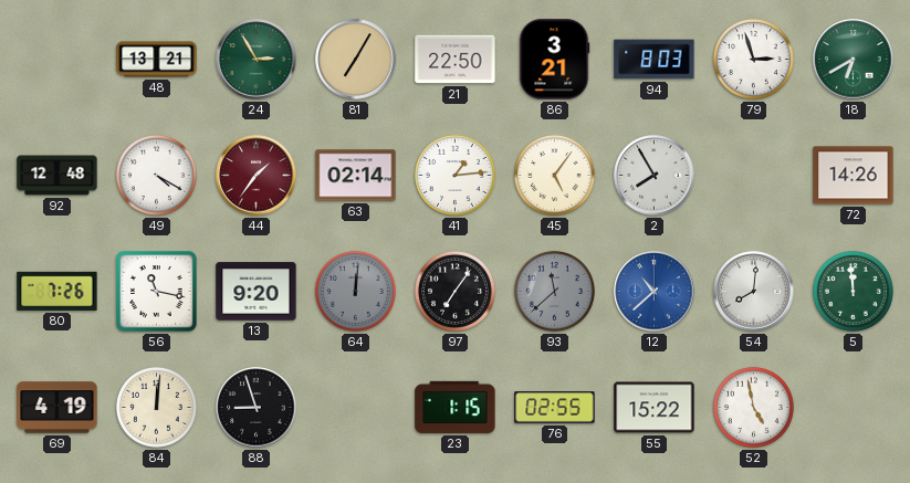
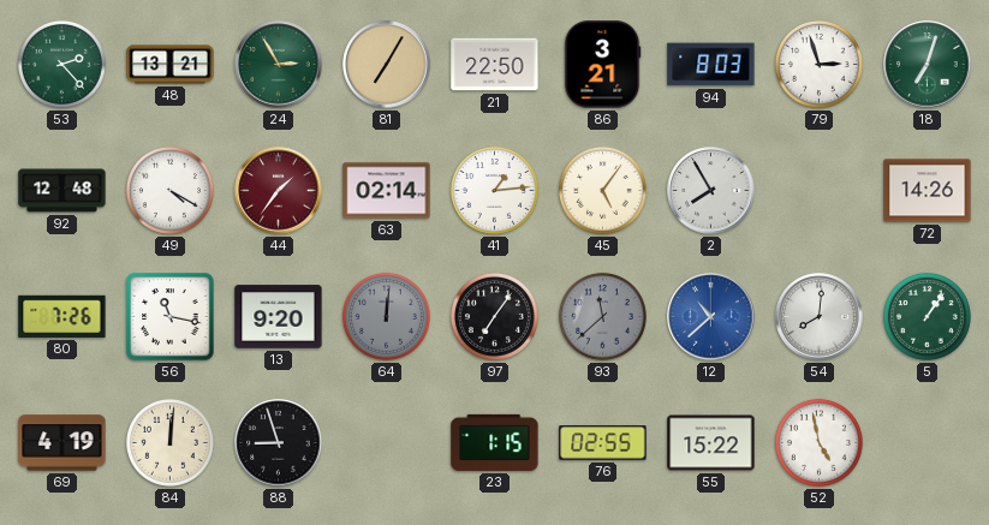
53: none -> 2:23 (61, 64)
18: 6:40 -> 7:03 (928, 65)
5: 11:59 -> 1:06 (927, 316)
